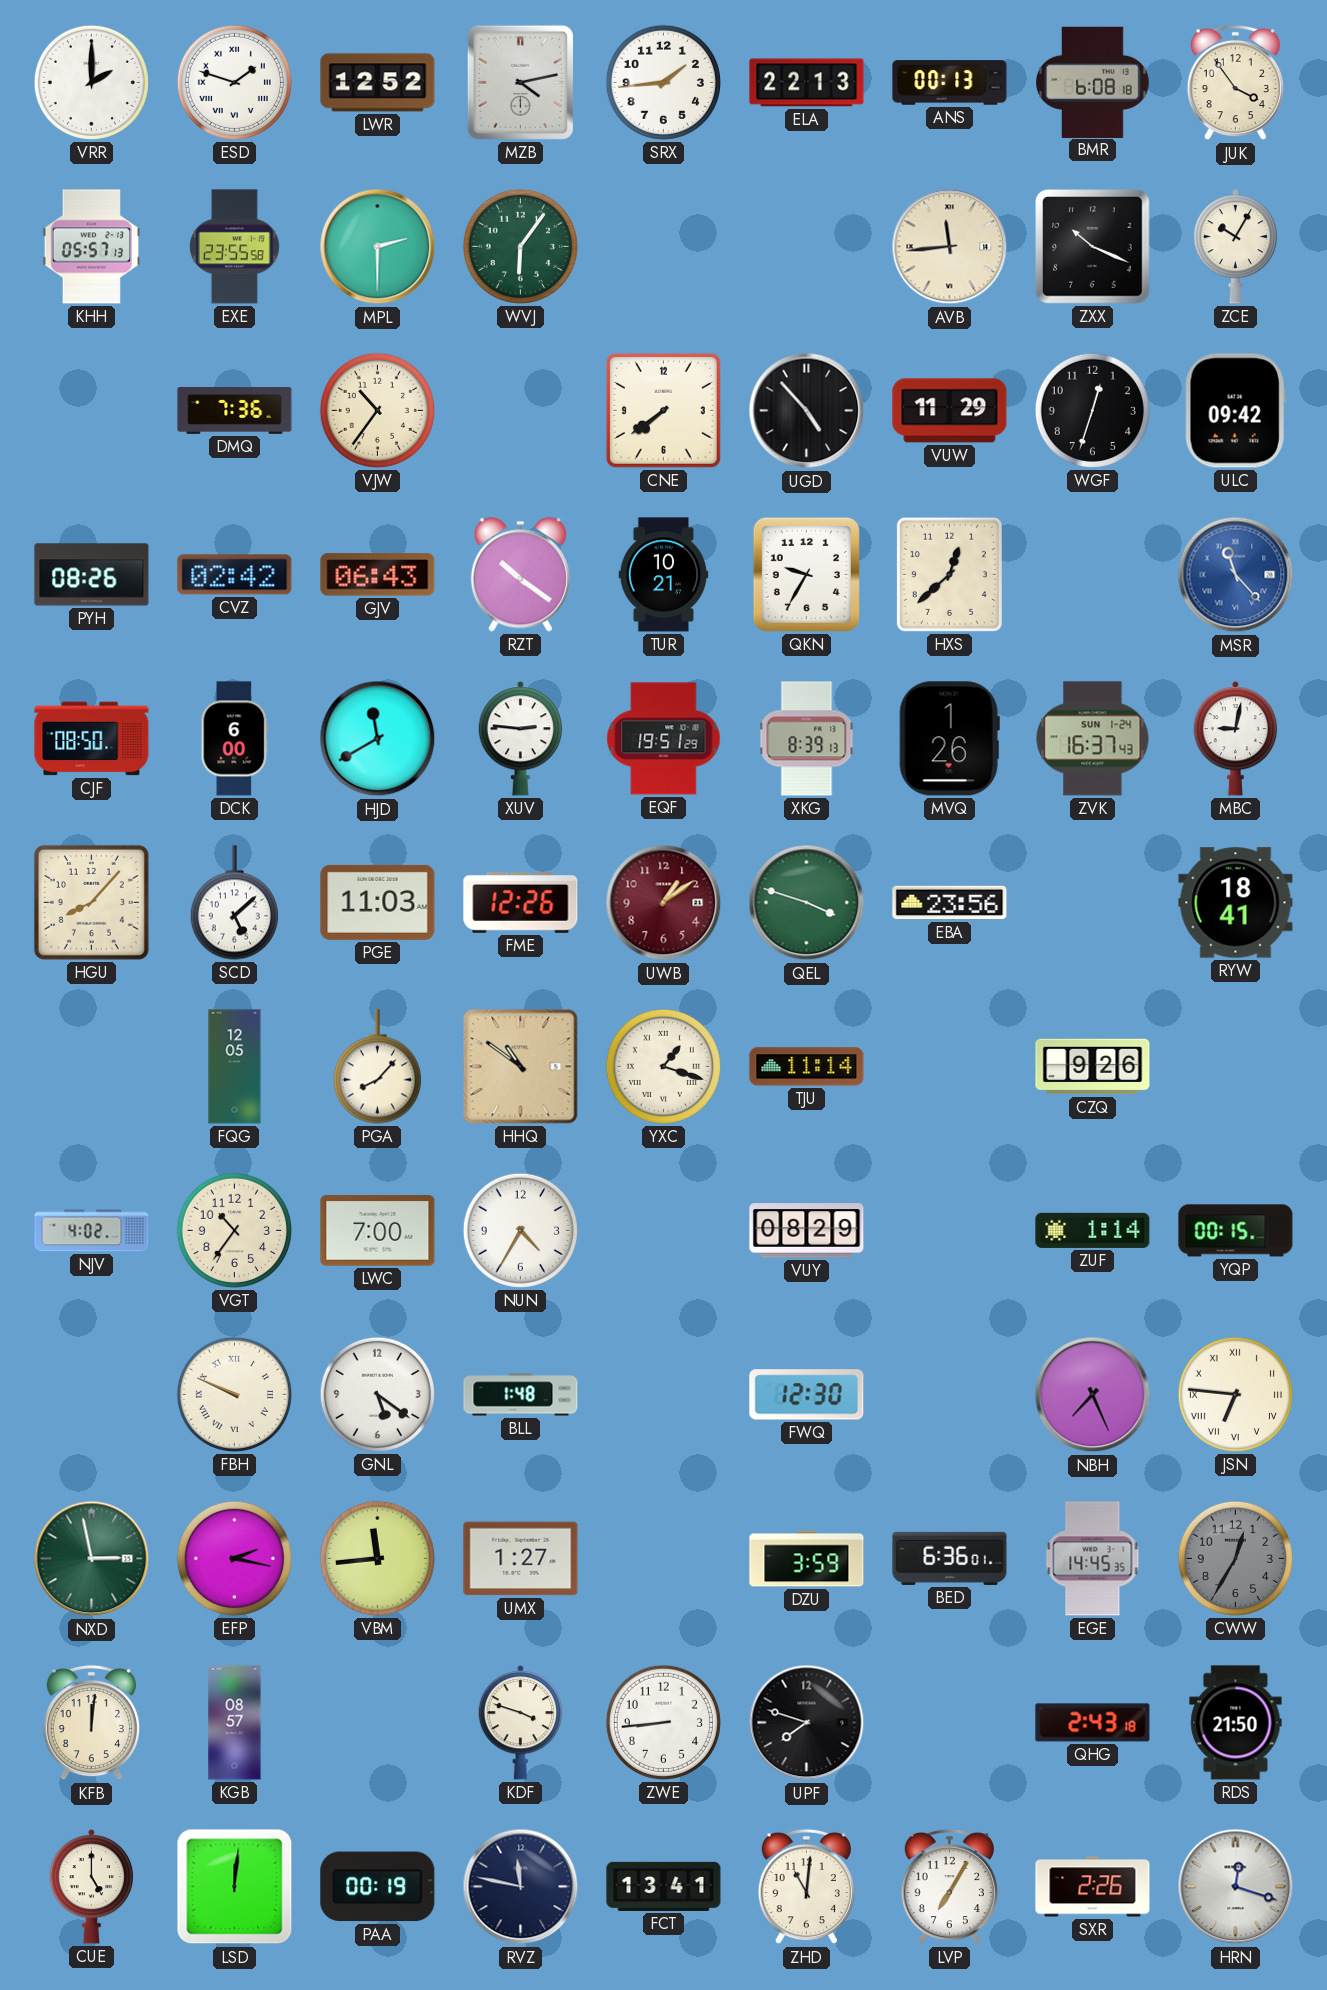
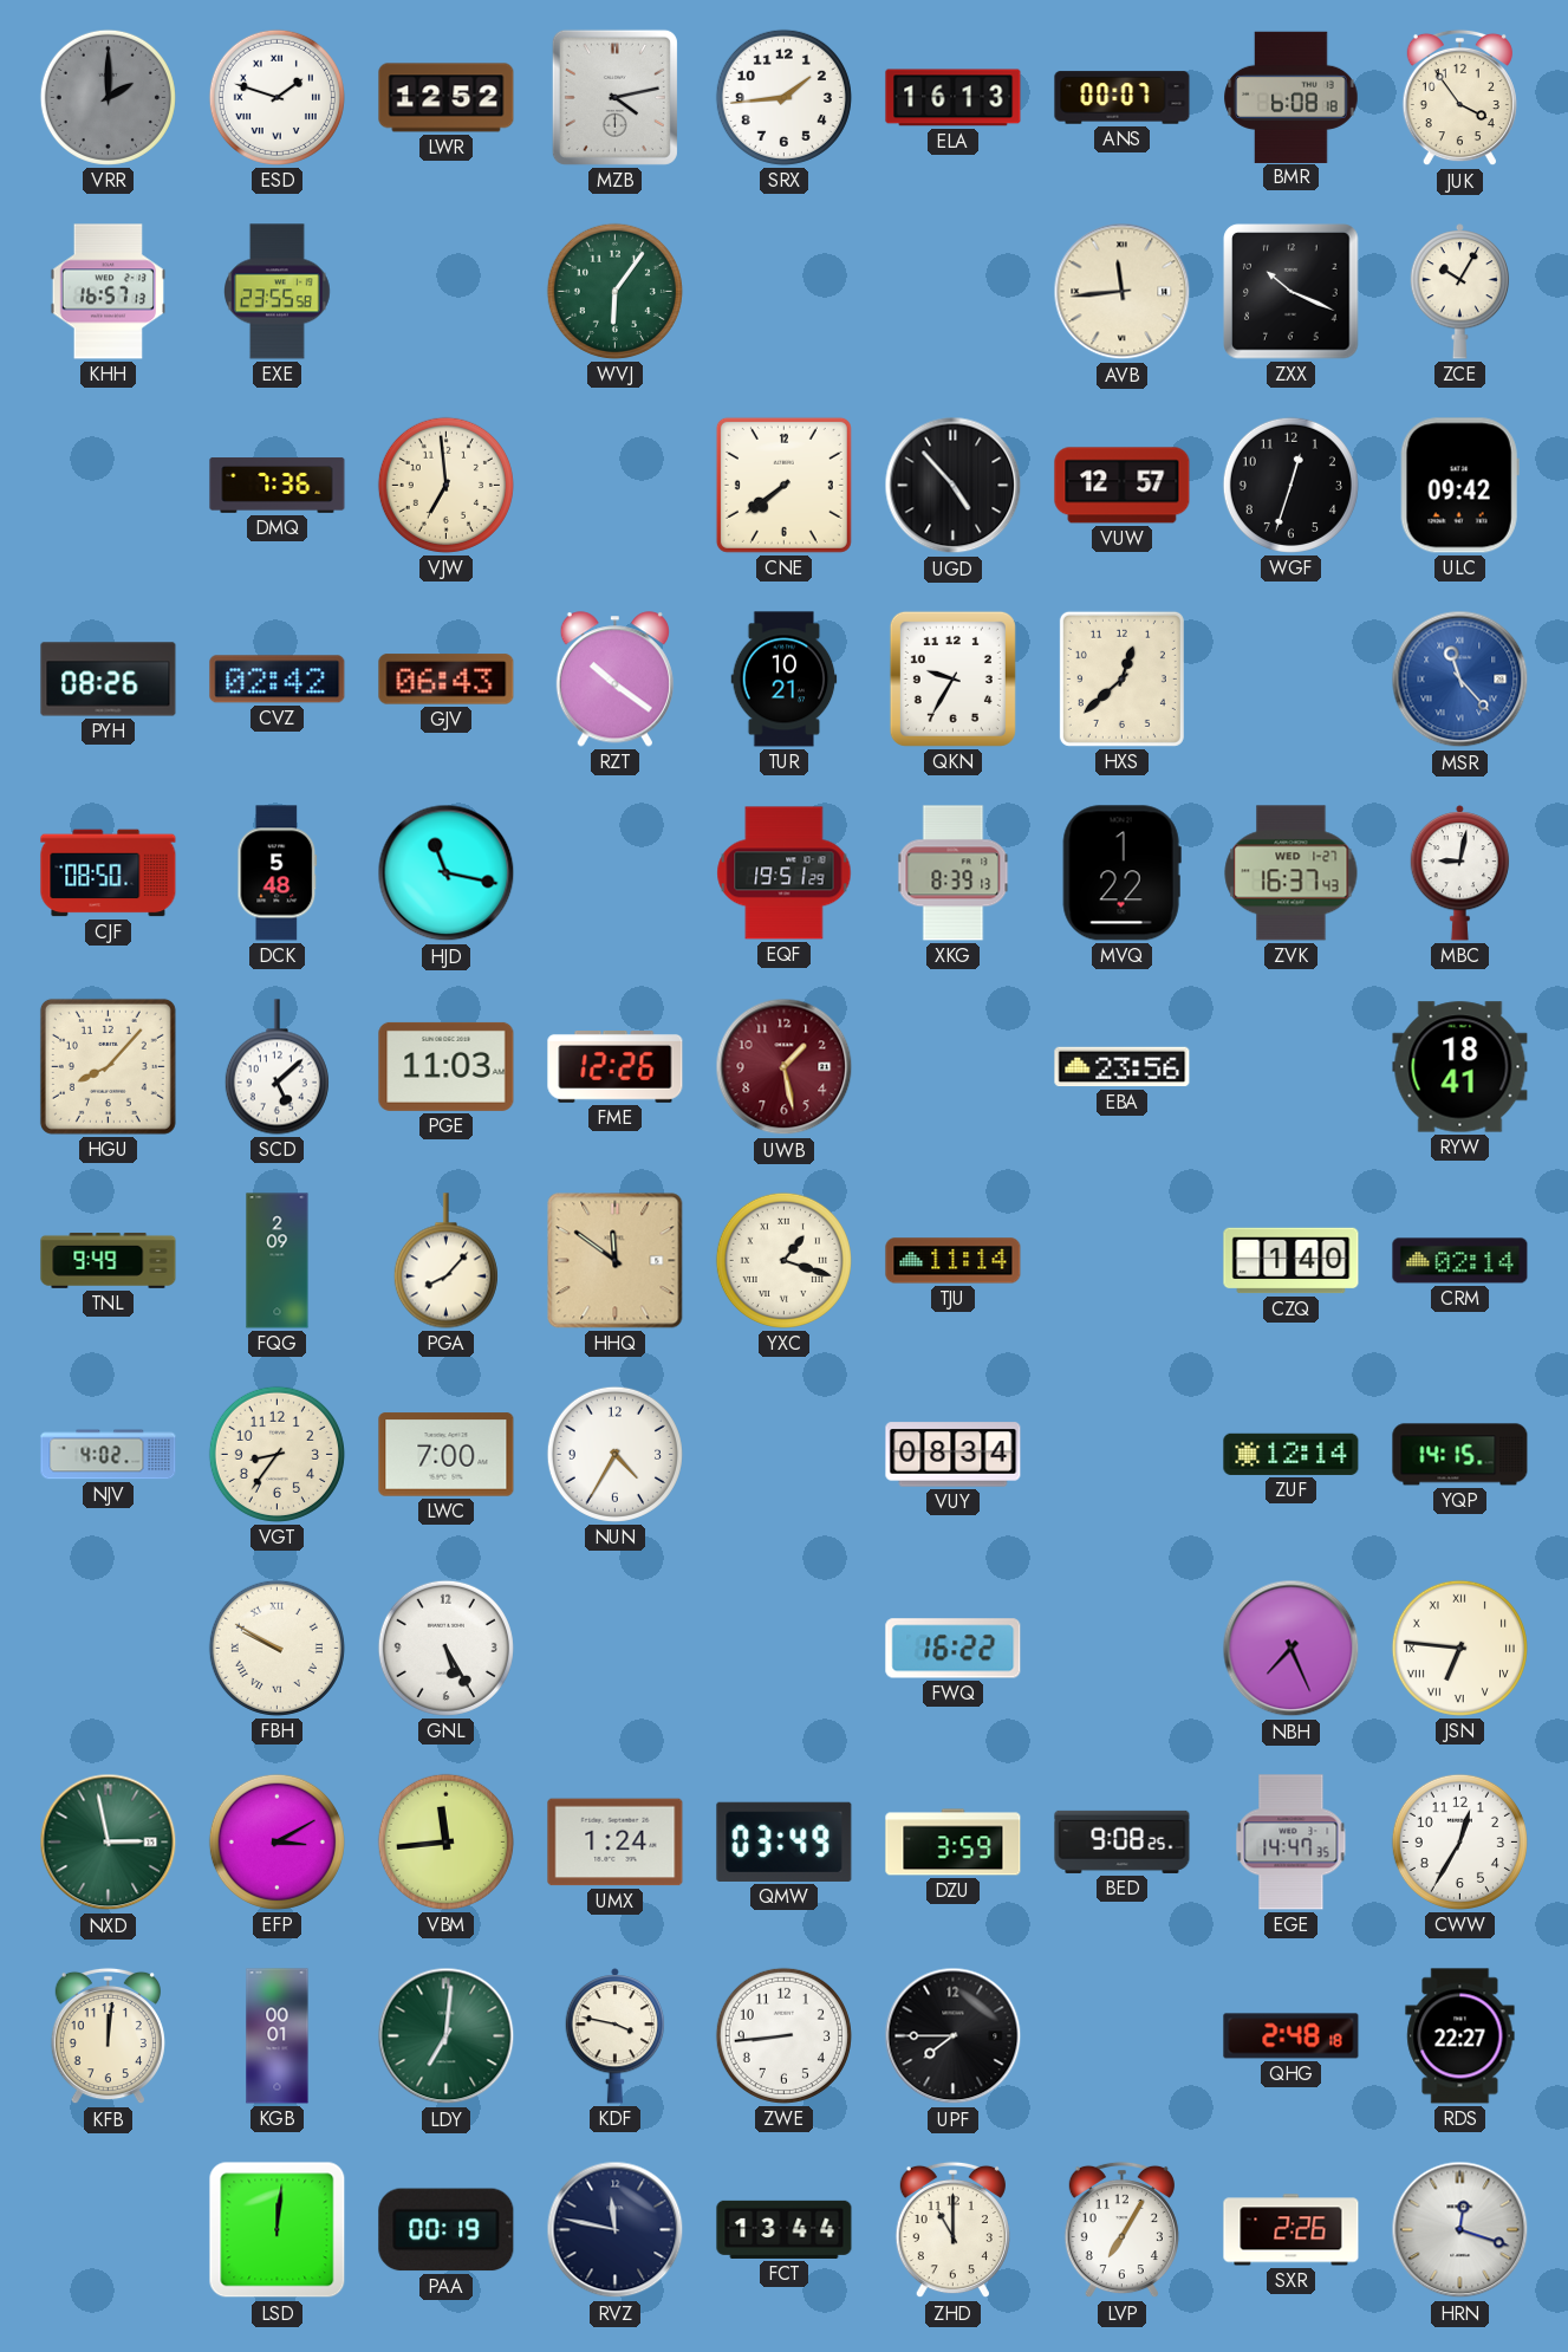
VRR dial: white -> grey (108, 97)
ELA: 22:13 -> 16:13 (954, 98)
ANS: 00:13 -> 00:07 (1123, 98)
KHH: 05:57 -> 16:57 (108, 292)
MPL: 2:30 -> none (378, 247)
VJW: 10:36 -> 6:59 (445, 485)
VUW: 11:29 -> 12:57 (1123, 486)
DCK: 6:00 -> 5:48 (278, 873)
HJD: 11:40 -> 11:17 (447, 873)
XUV: 2:46 -> none (521, 739)
MVQ: 1:26 -> 1:22 (1121, 873)
ZVK date: SUN 1-24 -> WED 1-27 (1292, 873)
UWB: 1:09 -> 1:28 (785, 1067)
QEL: 3:48 -> none (807, 903)
TNL: none -> 9:49 (109, 1260)
FQG: 12:05 -> 2:09 (278, 1261)
HHQ: 10:51 -> 11:51 (616, 1261)
CZQ: 9:26 -> 1:40 (1292, 1261)
CRM: none -> 02:14 (1460, 1261)
VGT: 10:36 -> 8:36 (276, 1454)
VUY: 08:29 -> 08:34 (954, 1455)
ZUF: 1:14 -> 12:14 (1292, 1454)
YQP: 00:15 -> 14:15 (1460, 1455)
FBH: 9:49 -> 9:50 (276, 1648)
GNL: 5:21 -> 5:25 (445, 1648)
BLL: 1:48 -> none (521, 1395)
FWQ: 12:30 -> 16:22 (954, 1649)
EFP: 2:17 -> 3:10 (276, 1841)
UMX: 1:27 -> 1:24 (616, 1843)
QMW: none -> 03:49 (785, 1841)
BED: 6:36 -> 9:08 (1123, 1841)
EGE: 14:45 -> 14:47 (1292, 1843)
CWW dial: grey -> white (1459, 1841)
KGB: 08:57 -> 00:01 (278, 2036)
LDY: none -> 7:01 (447, 2036)
KDF: 3:48 -> 3:47 (616, 2036)
UPF: 7:48 -> 7:45 (954, 2036)
QHG: 2:43 -> 2:48 (1292, 2036)
RDS: 21:50 -> 22:27 (1460, 2036)
CUE: 5:00 -> none (92, 1887)
FCT: 13:41 -> 13:44 (785, 2229)
ZHD: 11:01 -> 11:00 (952, 2230)
